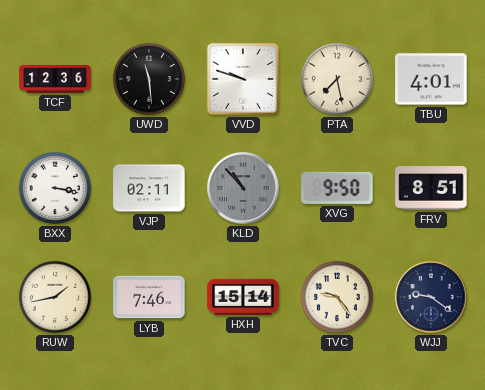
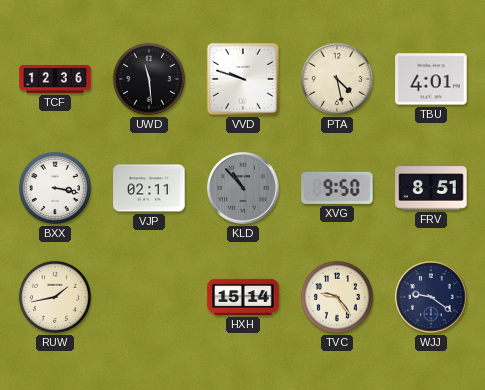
PTA: 7:28 -> 4:28 (337, 79)
LYB: 7:46 -> none (149, 297)
